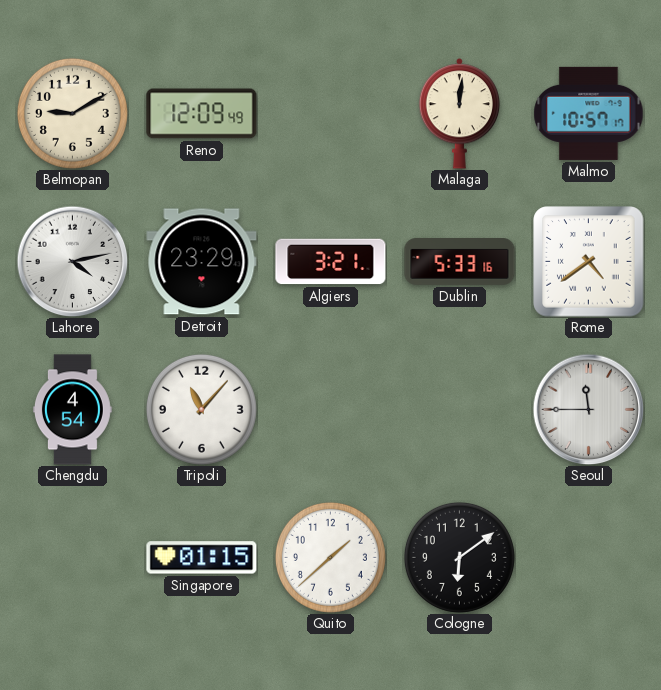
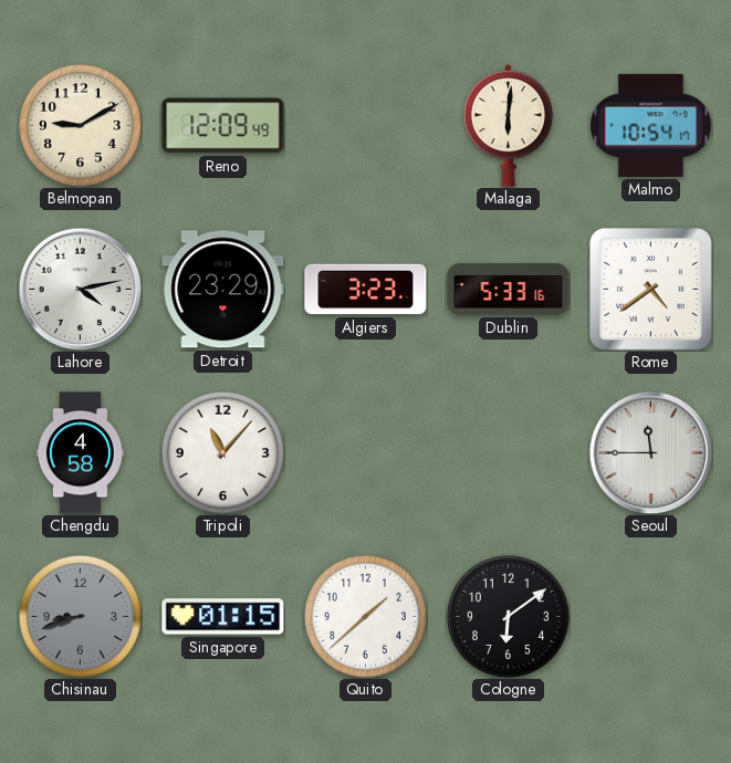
Malaga: 12:01 -> 6:01 (509, 126)
Malmo: 10:57 -> 10:54 (651, 125)
Algiers: 3:21 -> 3:23 (366, 290)
Chengdu: 4:54 -> 4:58 (80, 453)
Chisinau: none -> 8:42 (80, 616)
